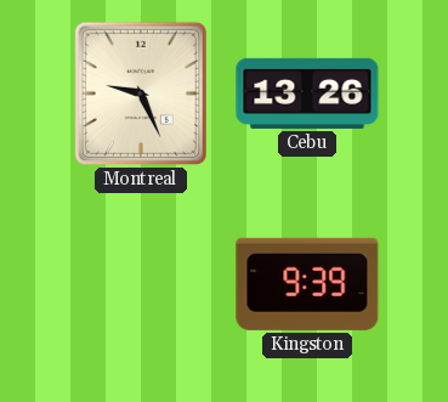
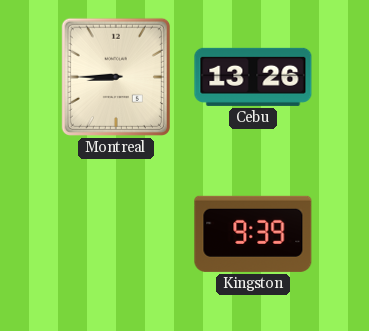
Montreal: 9:26 -> 8:45 (116, 77)
